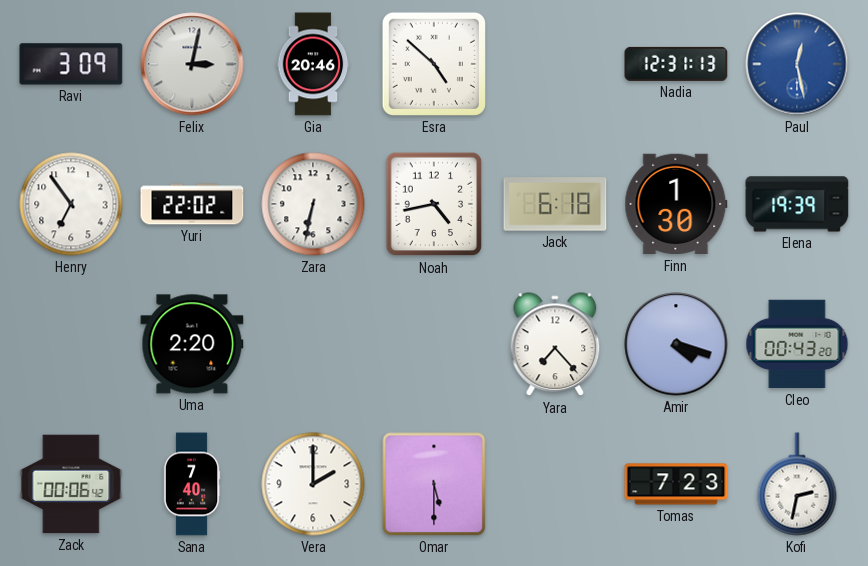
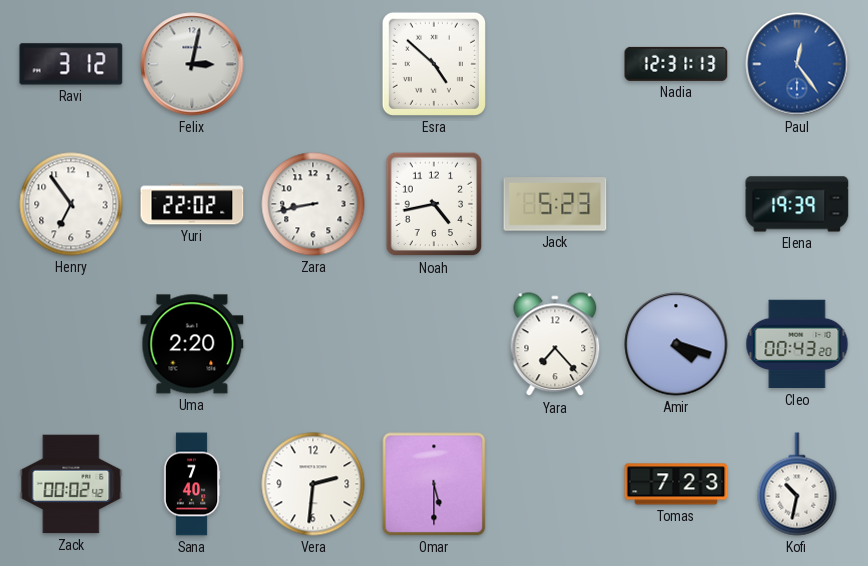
Ravi: 3:09 -> 3:12 (71, 64)
Gia: 20:46 -> none (313, 64)
Paul: 12:28 -> 12:24 (797, 64)
Zara: 6:32 -> 8:43 (313, 204)
Jack: 6:18 -> 5:23 (555, 204)
Finn: 1:30 -> none (676, 204)
Zack: 00:06 -> 00:02 (71, 484)
Vera: 2:00 -> 2:31 (313, 484)
Kofi: 2:32 -> 10:32 (797, 484)
